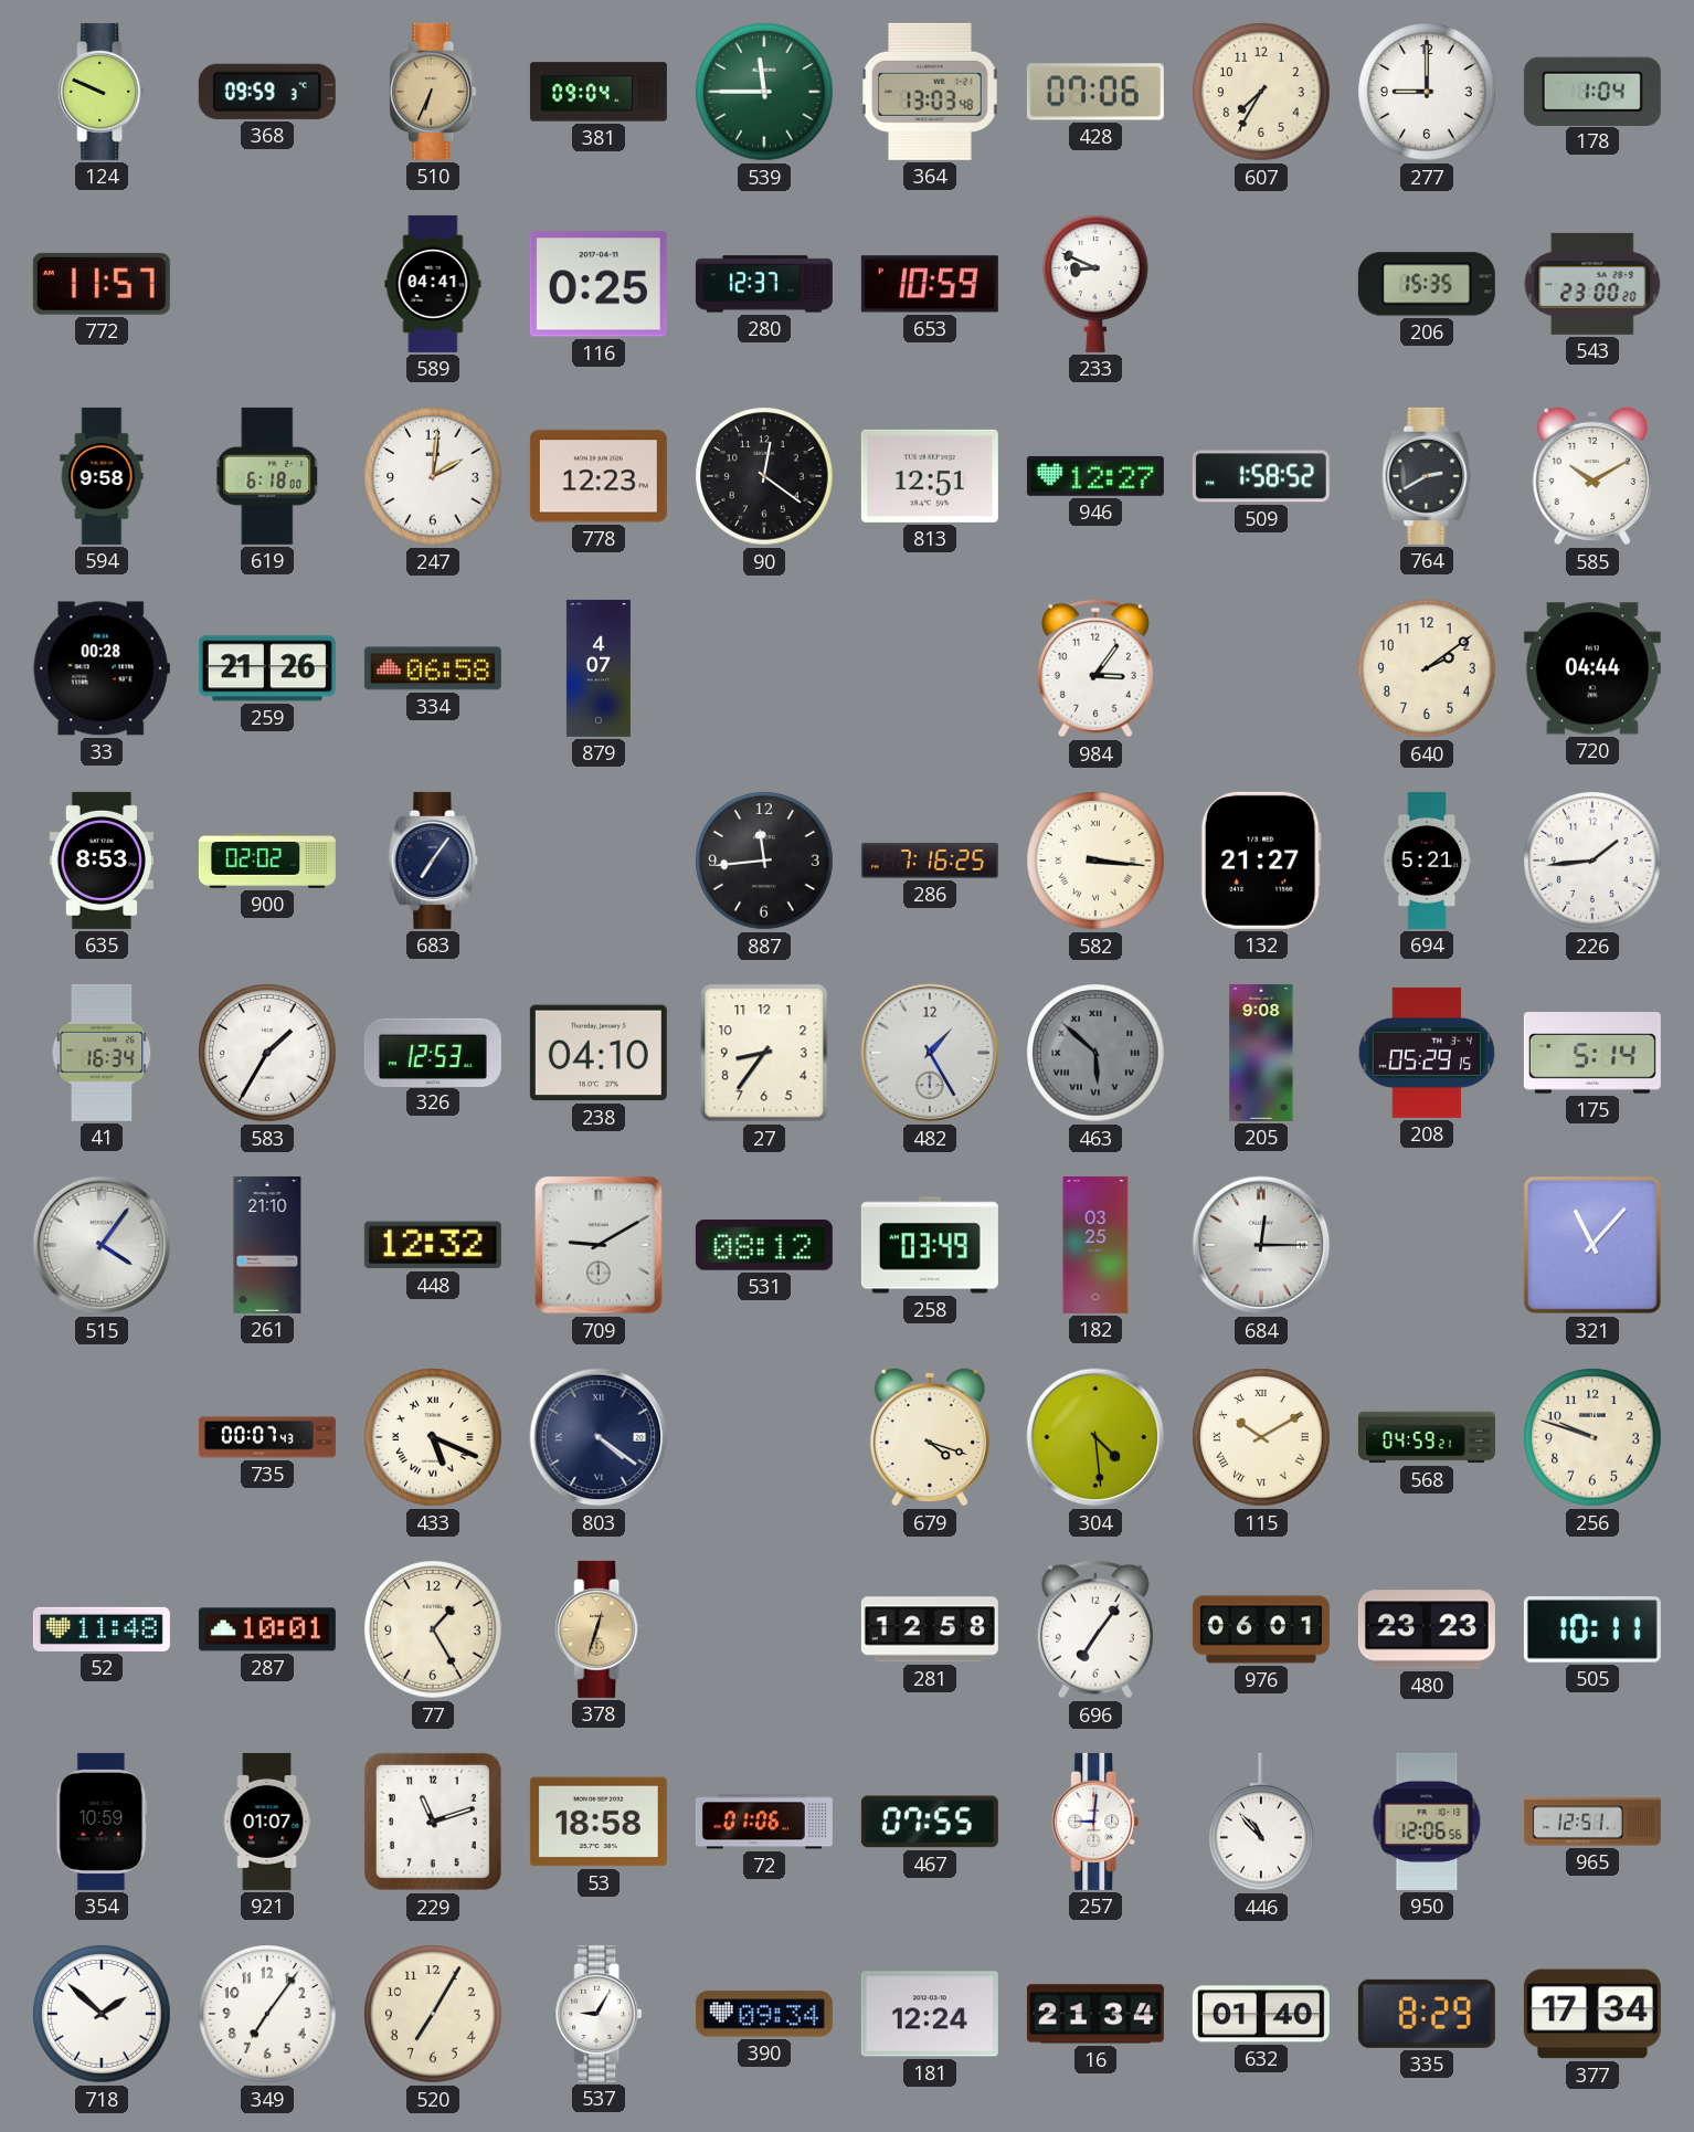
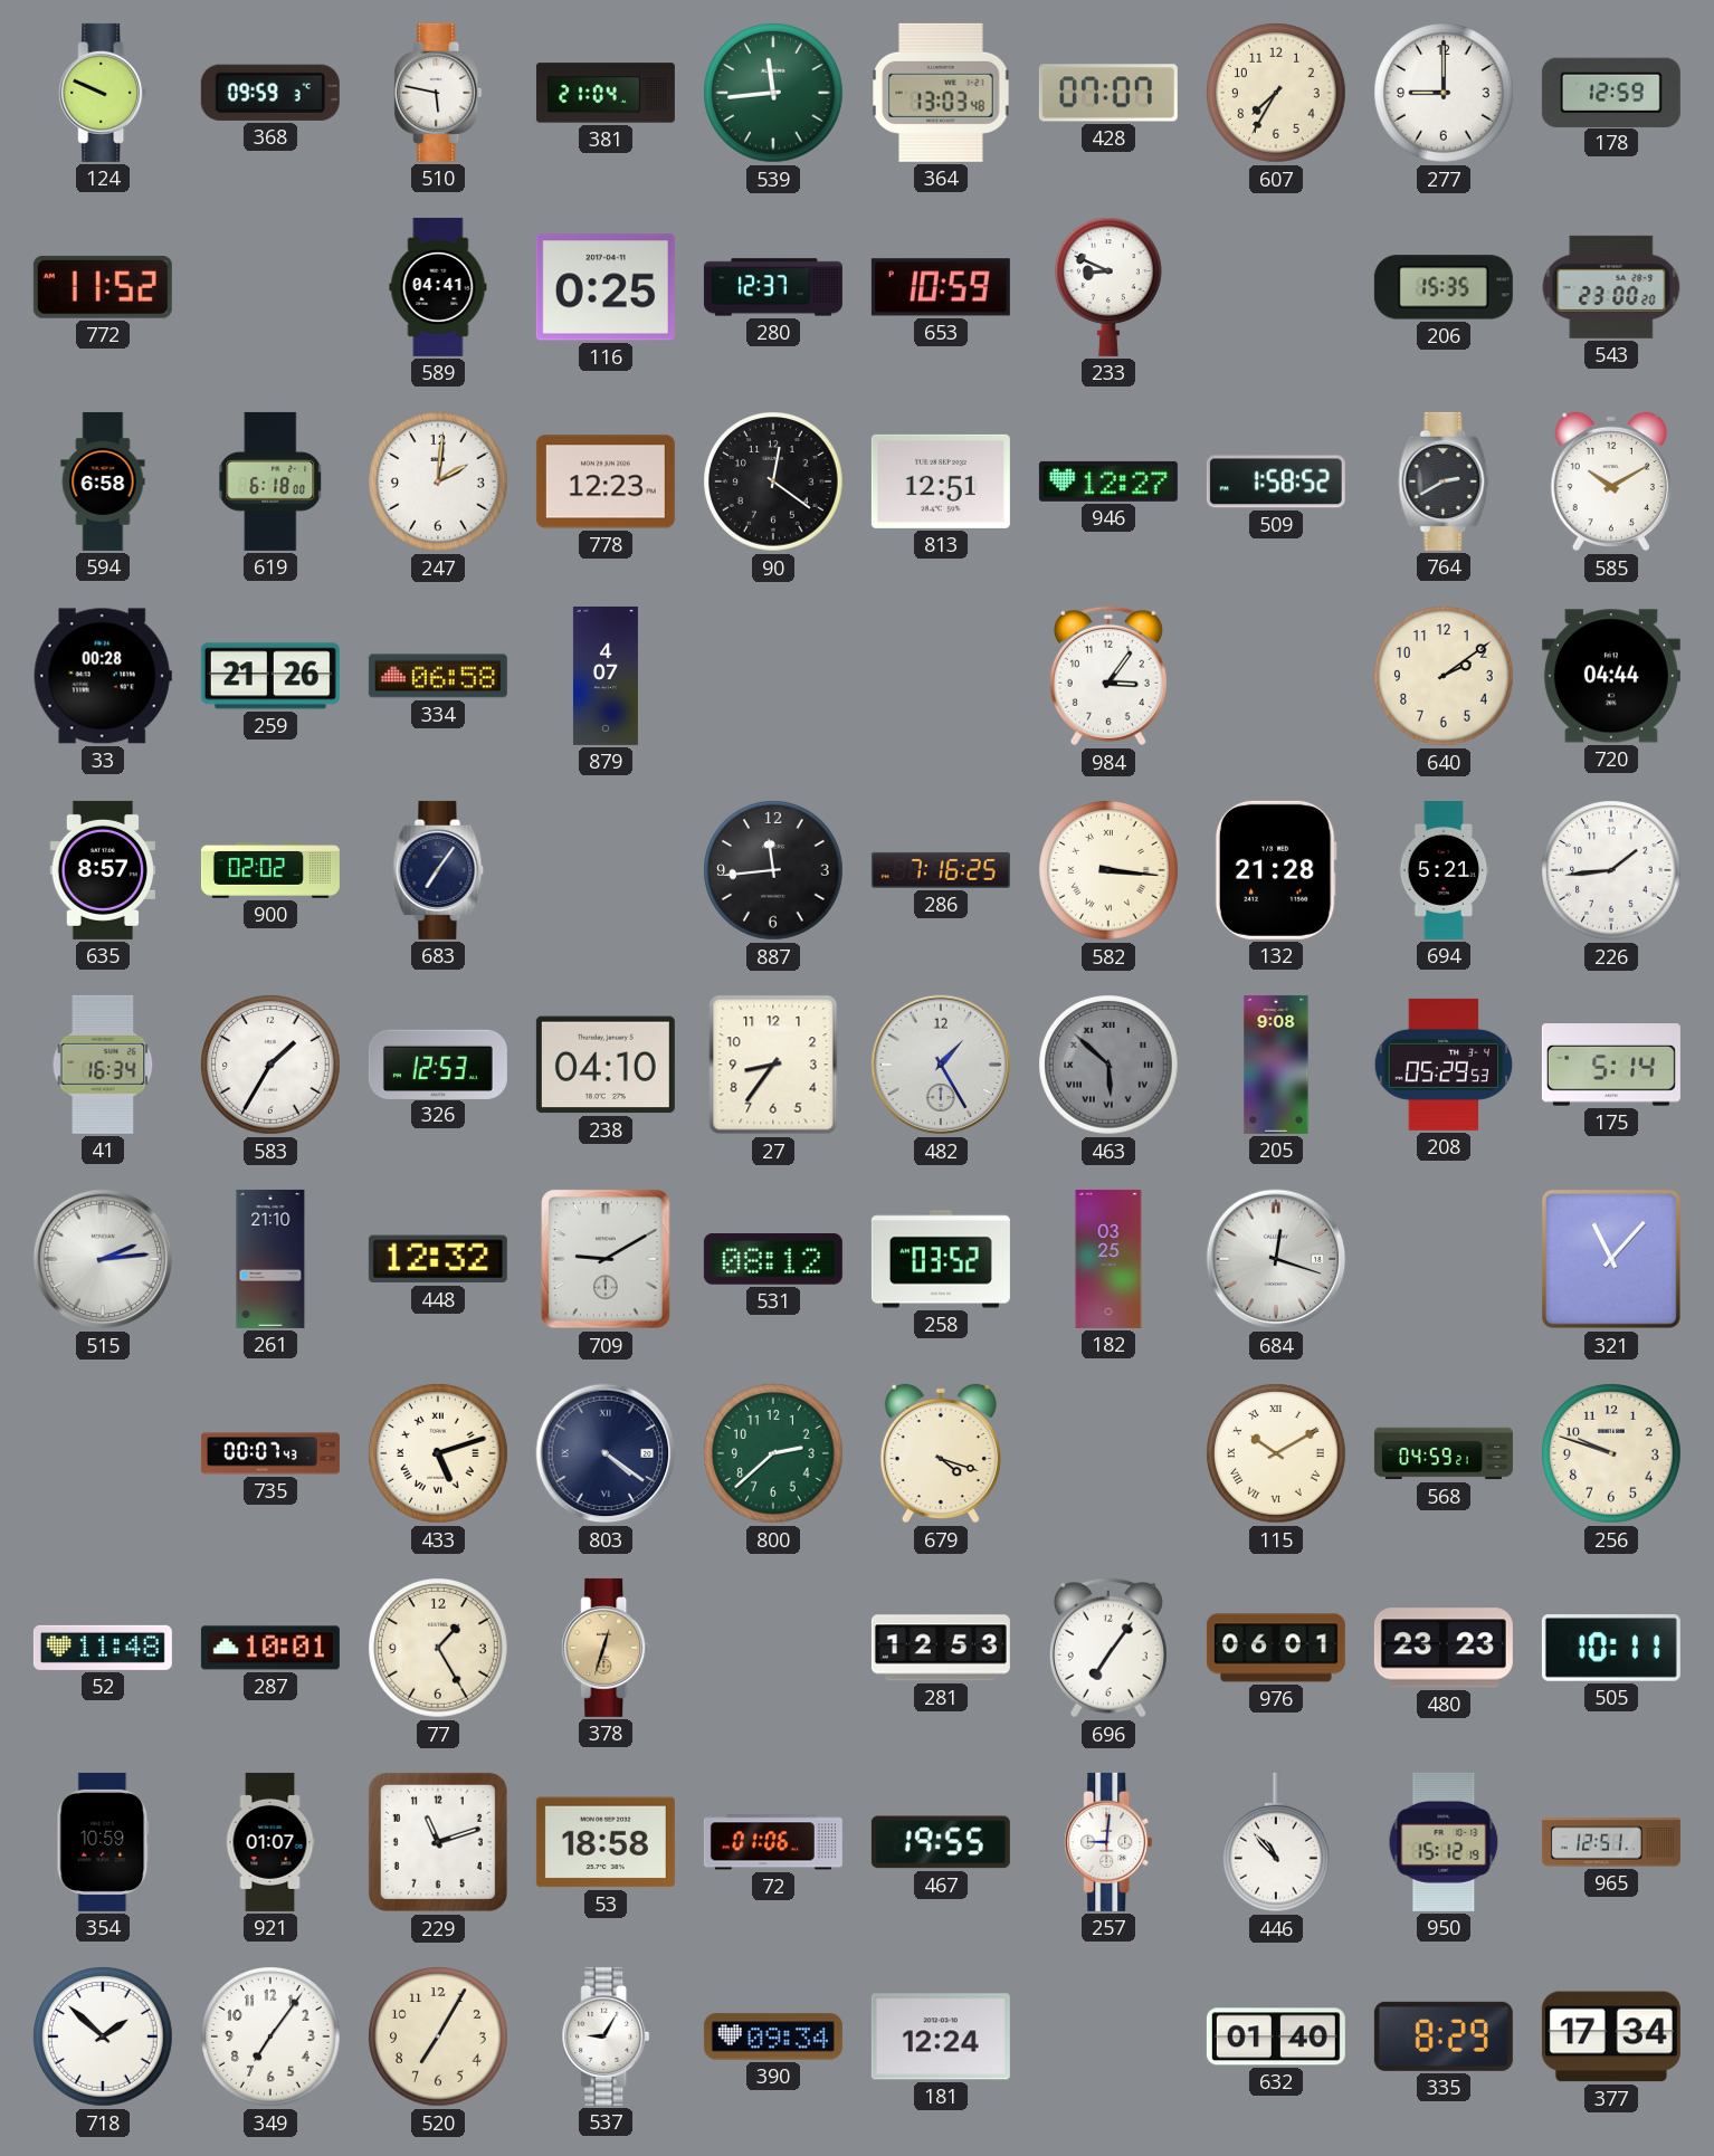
510: 6:34 -> 5:47 (438, 93)
510 dial: champagne -> white (438, 93)
381: 09:04 -> 21:04 (606, 93)
539: 11:45 -> 11:44 (773, 93)
428: 07:06 -> 07:07 (1108, 93)
178: 1:04 -> 12:59 (1611, 92)
772: 11:57 -> 11:52 (103, 287)
594: 9:58 -> 6:58 (103, 481)
635: 8:53 -> 8:57 (102, 870)
132: 21:27 -> 21:28 (1276, 870)
208: 05:29:15 -> 05:29:53 (1444, 1065)
515: 4:06 -> 2:14 (103, 1259)
258: 03:49 -> 03:52 (941, 1259)
684: 12:15 -> 12:18 (1276, 1259)
433: 5:19 -> 5:12 (438, 1453)
800: none -> 2:38 (773, 1453)
304: 4:29 -> none (1095, 1437)
281: 12:58 -> 12:53 (941, 1648)
467: 07:55 -> 19:55 (941, 1842)
950: 12:06 -> 15:12 (1444, 1842)
16: 21:34 -> none (1095, 2014)
